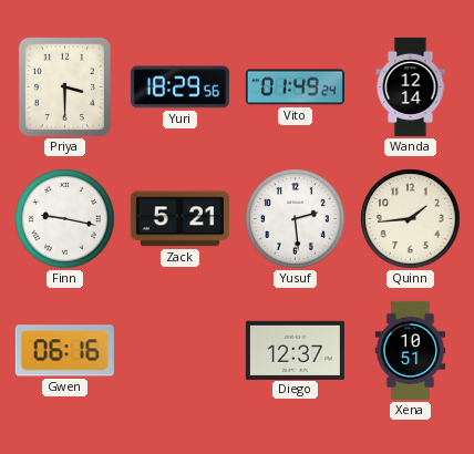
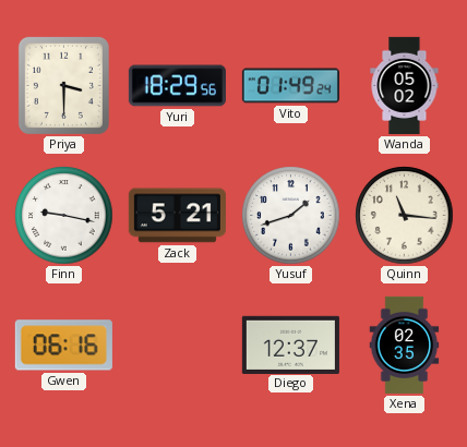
Wanda: 12:14 -> 05:02 (405, 85)
Yusuf: 2:29 -> 1:42 (291, 216)
Quinn: 1:44 -> 11:16 (405, 216)
Xena: 10:51 -> 02:35 (405, 345)
